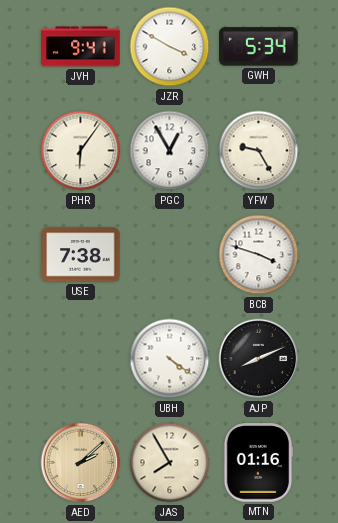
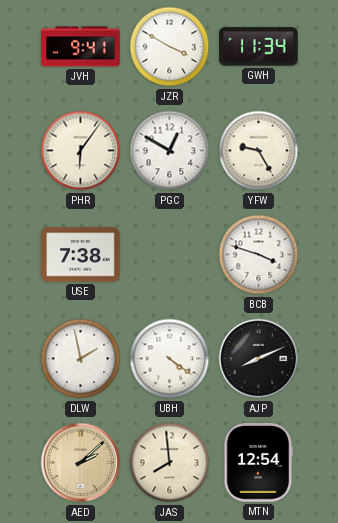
GWH: 5:34 -> 11:34 (259, 47)
PGC: 12:55 -> 12:50 (170, 151)
DLW: none -> 1:58 (81, 359)
JAS: 7:55 -> 7:59 (170, 463)
MTN: 01:16 -> 12:54 (258, 463)
